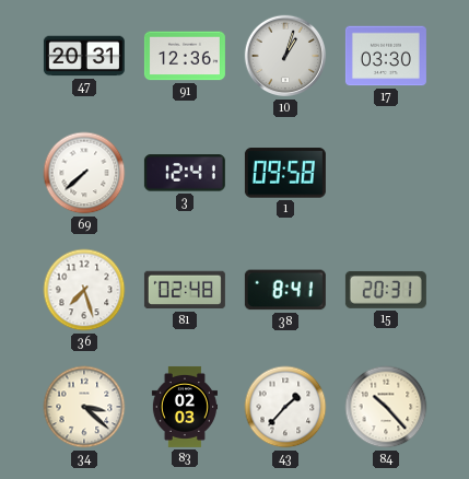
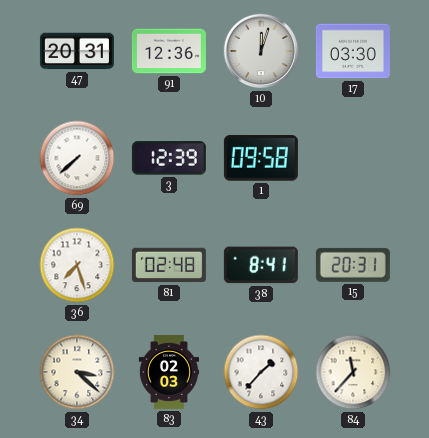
10: 1:03 -> 12:03 (261, 51)
3: 12:41 -> 12:39 (169, 158)
84: 10:23 -> 11:37 (353, 372)
